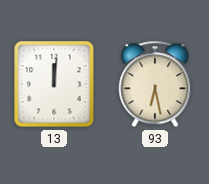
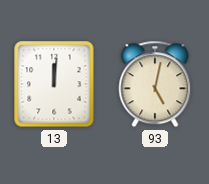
93: 6:28 -> 5:02 (155, 84)
